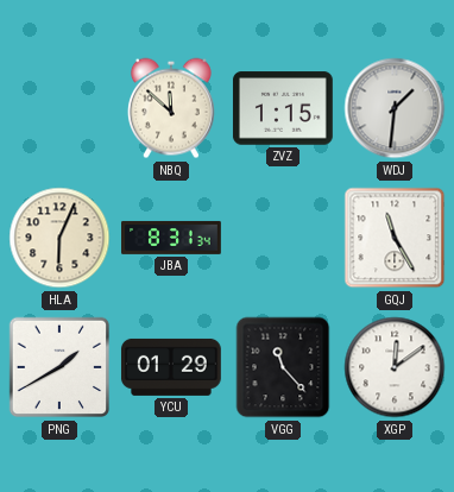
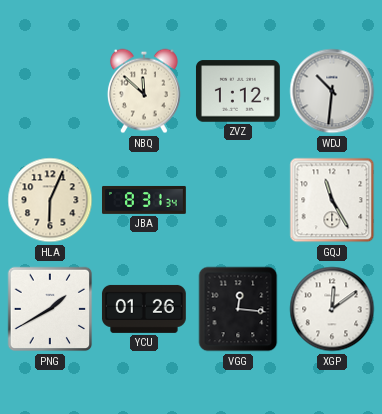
ZVZ: 1:15 -> 1:12 (238, 91)
WDJ: 1:31 -> 10:31 (332, 91)
YCU: 01:29 -> 01:26 (144, 309)
VGG: 11:23 -> 12:16 (238, 309)
